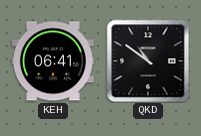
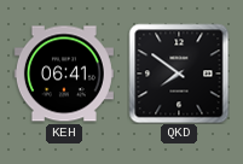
QKD: 10:51 -> 7:51 (179, 74)
